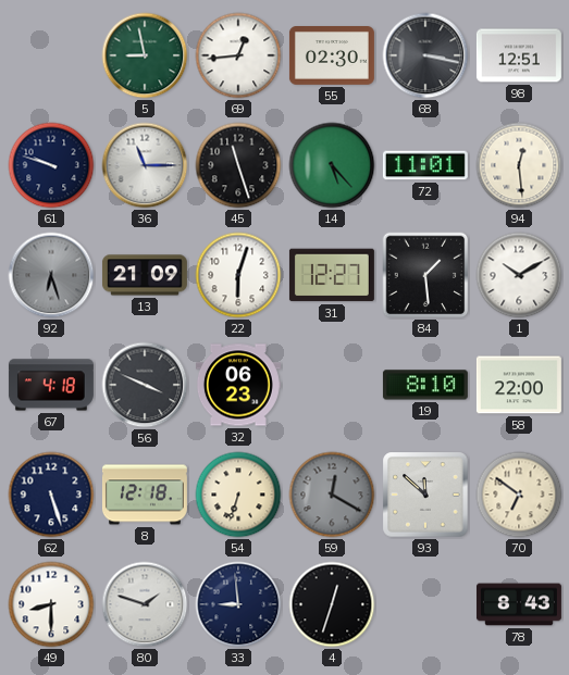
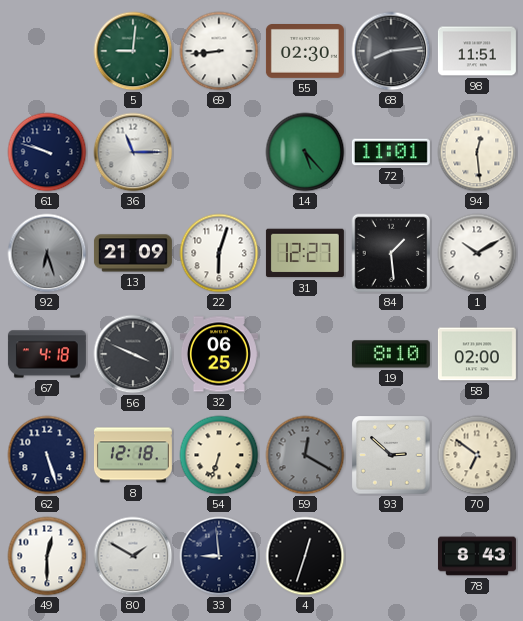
5: 8:58 -> 9:01 (133, 51)
69: 12:44 -> 8:44 (219, 51)
68: 3:17 -> 8:14 (391, 51)
98: 12:51 -> 11:51 (477, 51)
45: 11:27 -> none (238, 165)
32: 06:23 -> 06:25 (219, 354)
58: 22:00 -> 02:00 (477, 354)
93: 11:52 -> 2:52 (391, 455)
49: 8:30 -> 12:30 (47, 556)
80: 1:48 -> 1:50 (133, 556)
